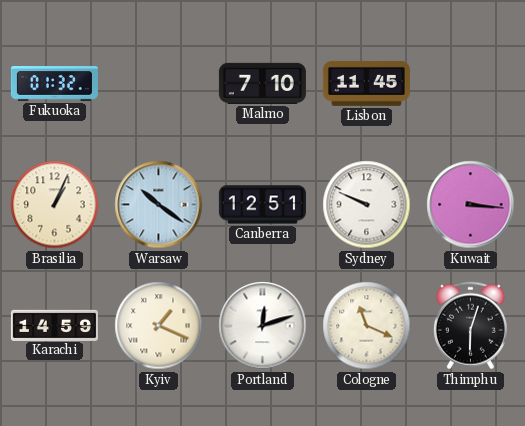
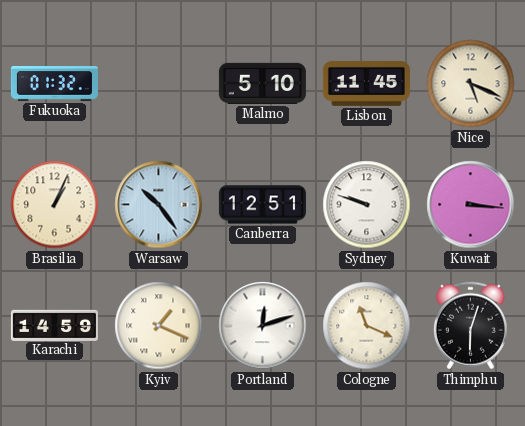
Malmo: 7:10 -> 5:10 (262, 83)
Nice: none -> 5:19 (471, 84)
Warsaw: 10:21 -> 10:24 (159, 205)
Sydney: 9:49 -> 9:48 (367, 205)
